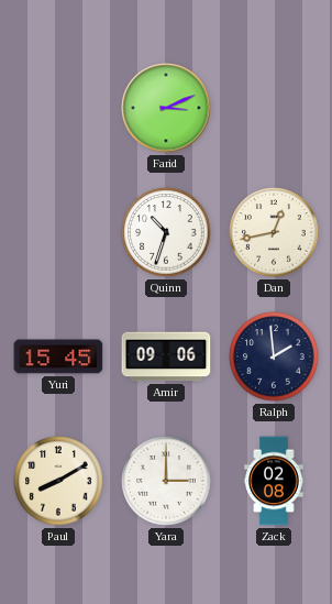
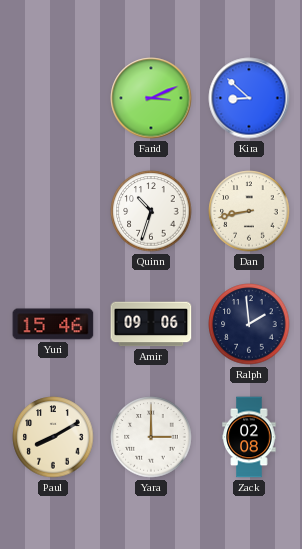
Kira: none -> 8:52 (249, 98)
Dan: 12:43 -> 8:43 (249, 211)
Yuri: 15:45 -> 15:46 (53, 324)
